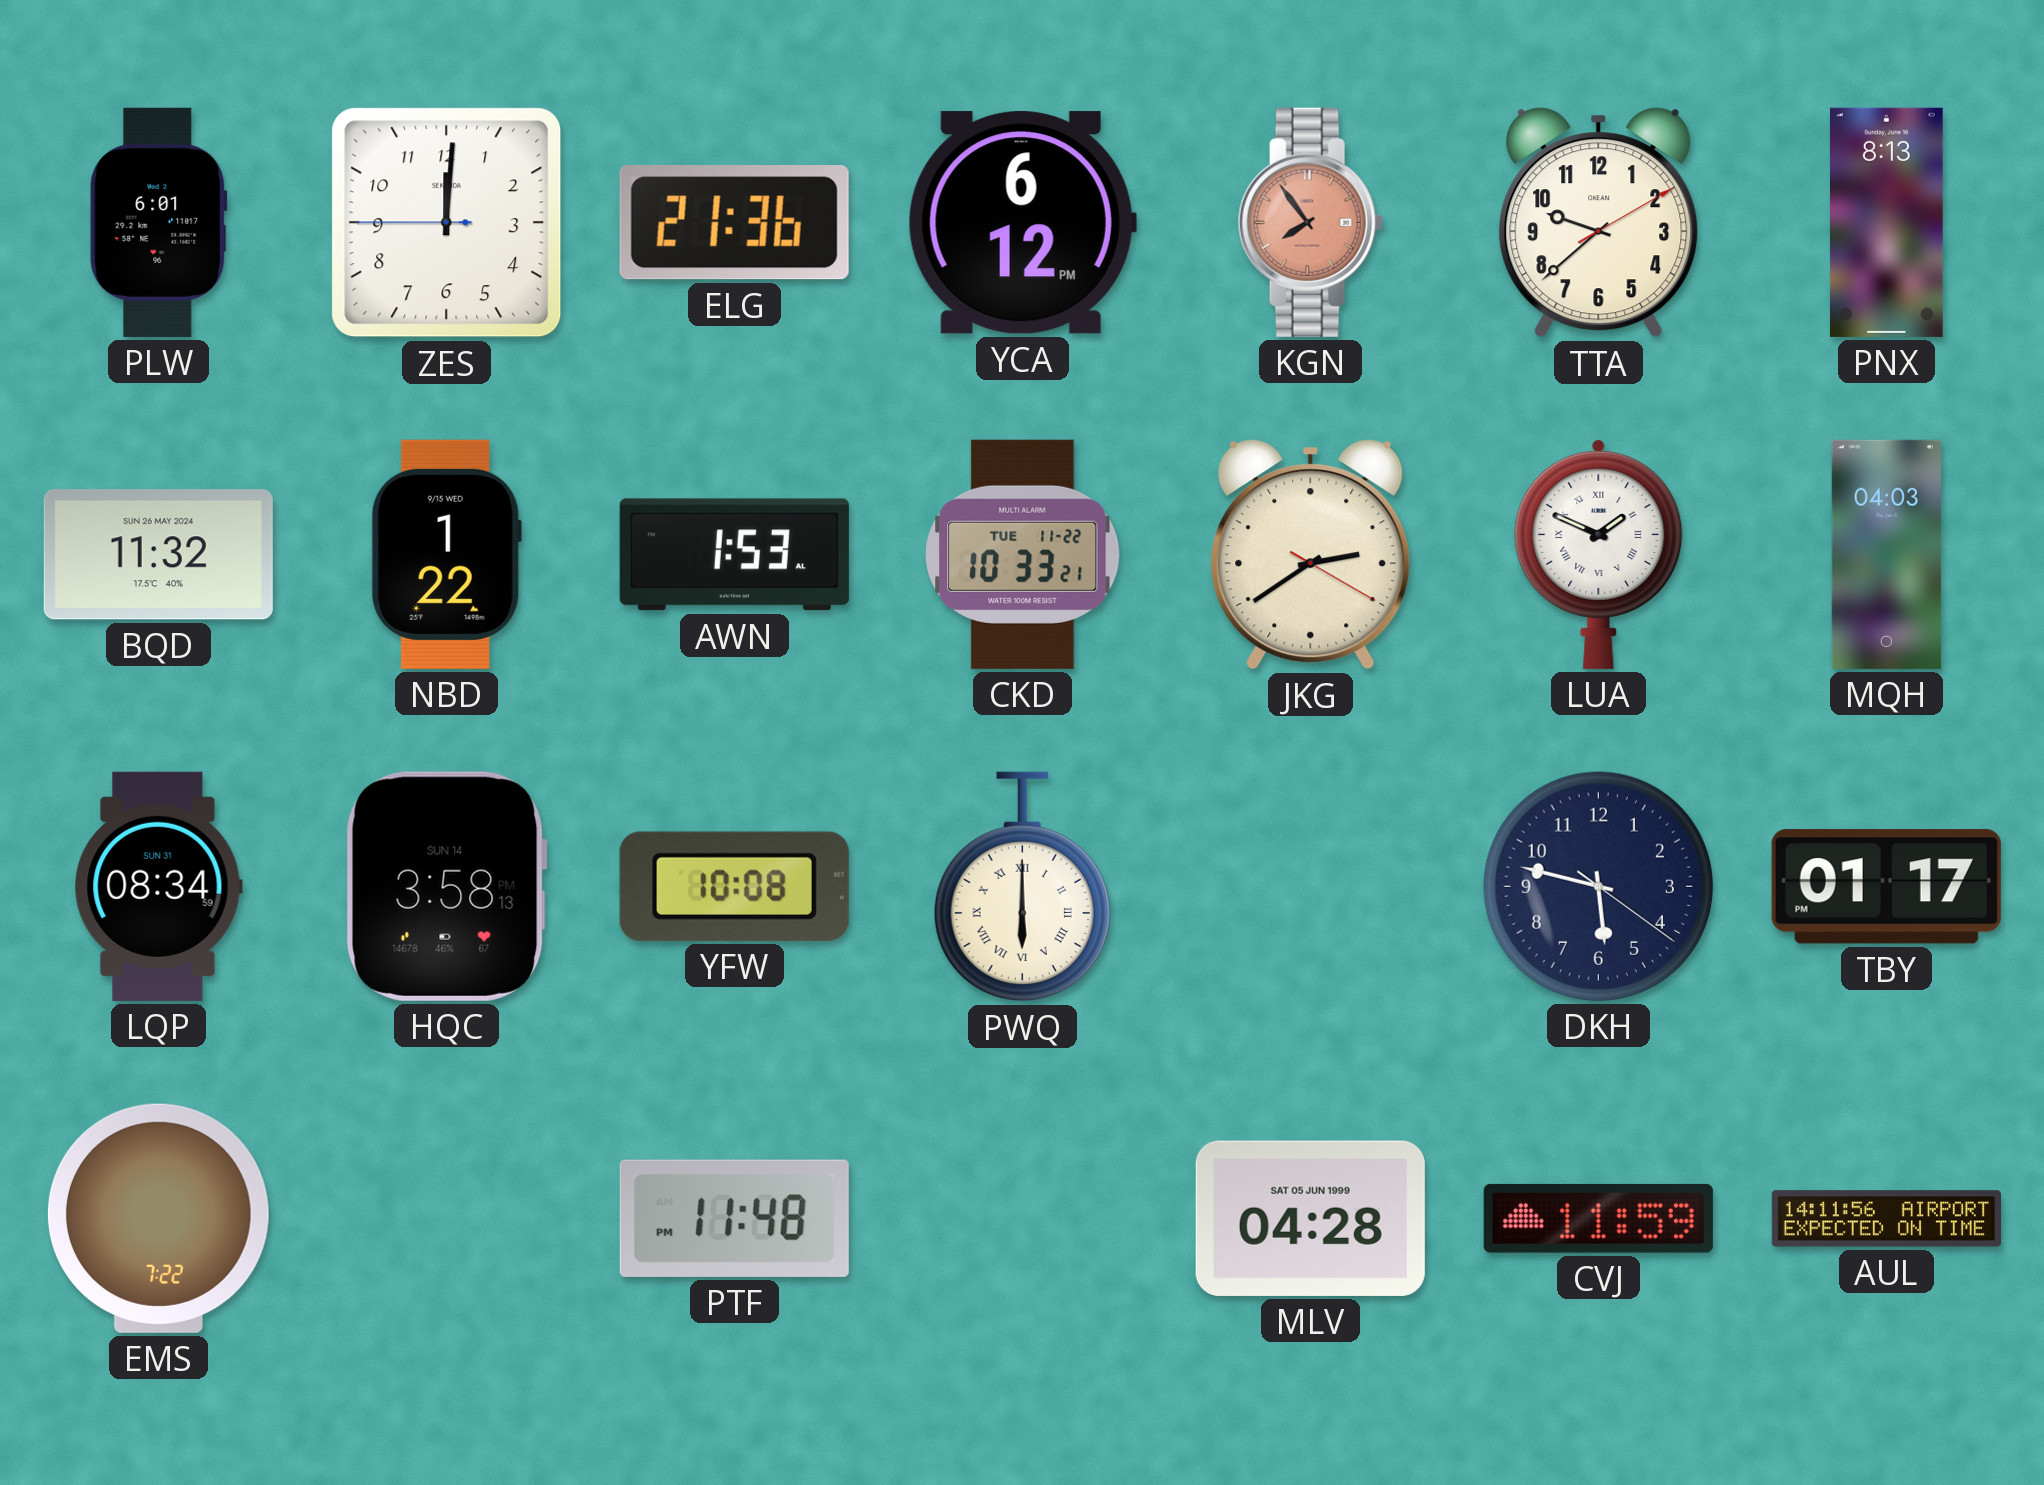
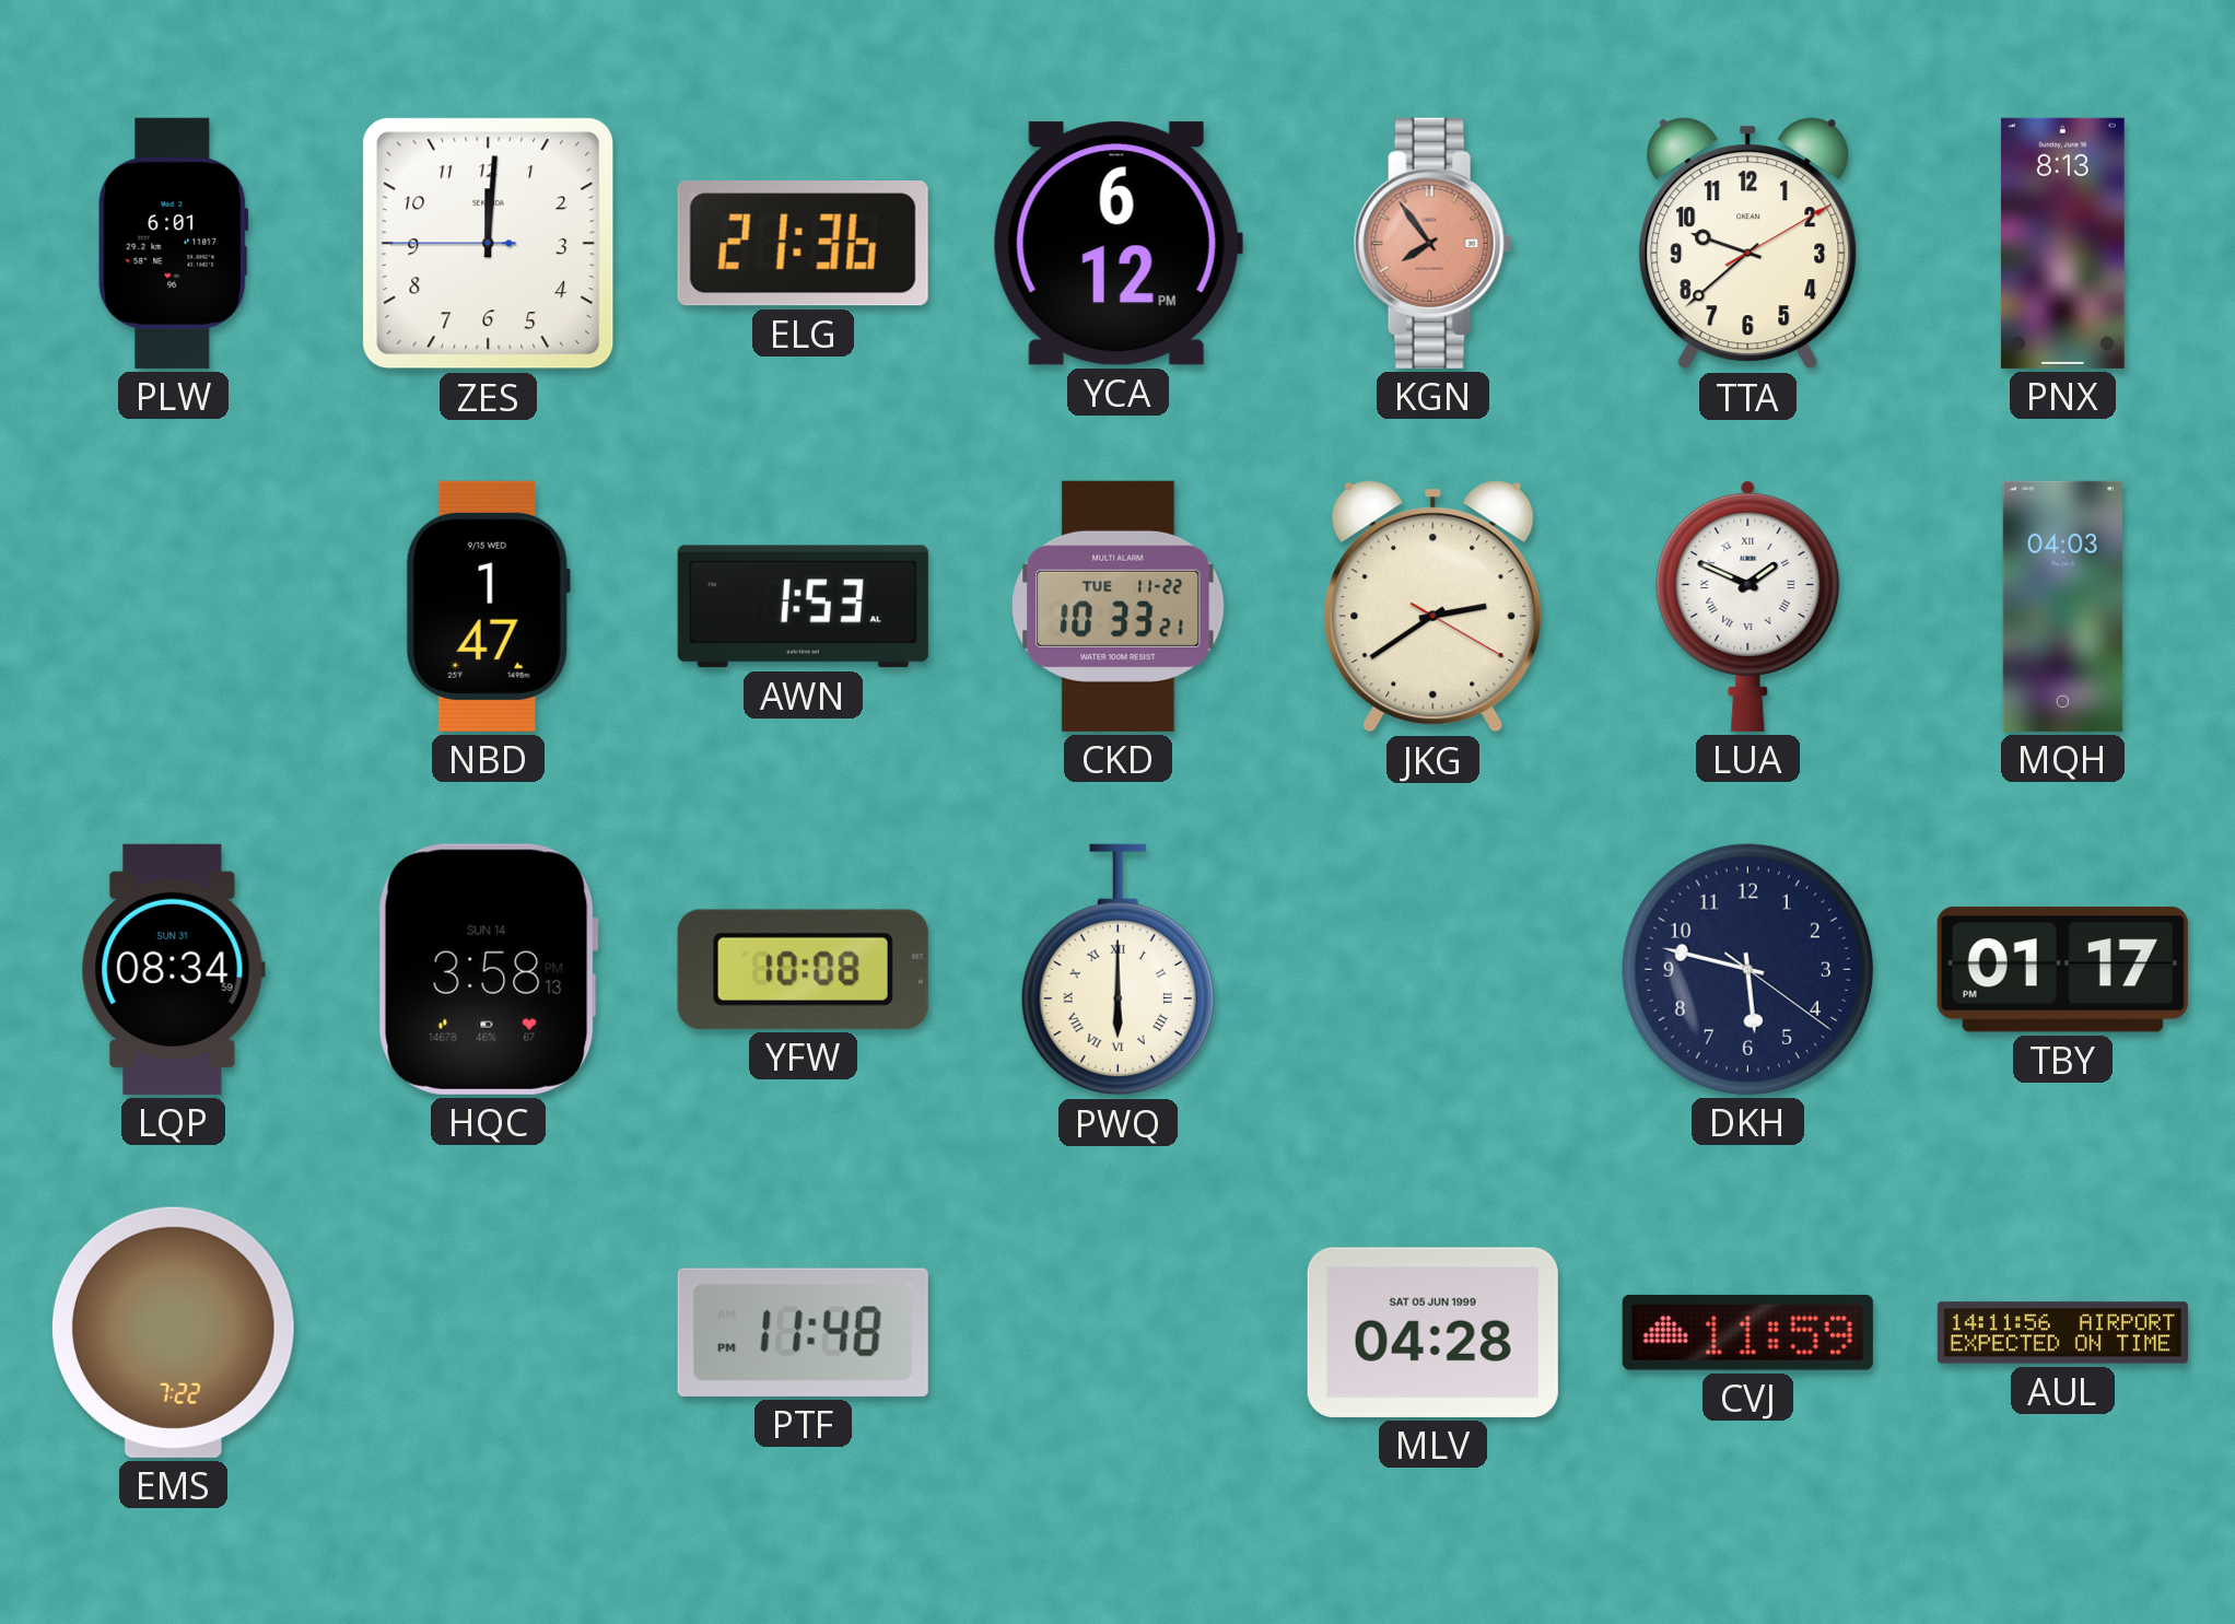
BQD: 11:32 -> none (158, 555)
NBD: 1:22 -> 1:47 (488, 606)
